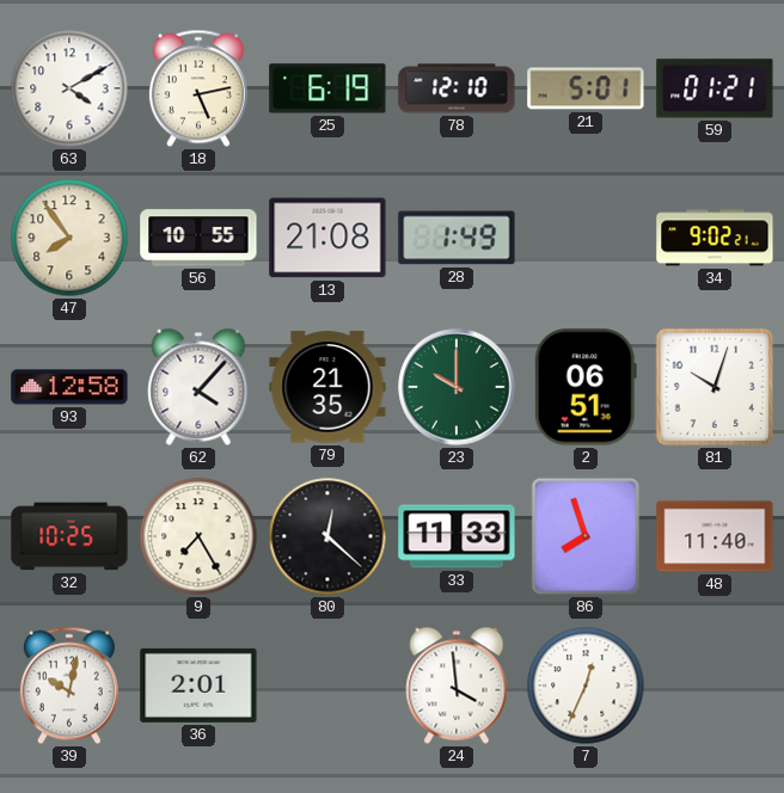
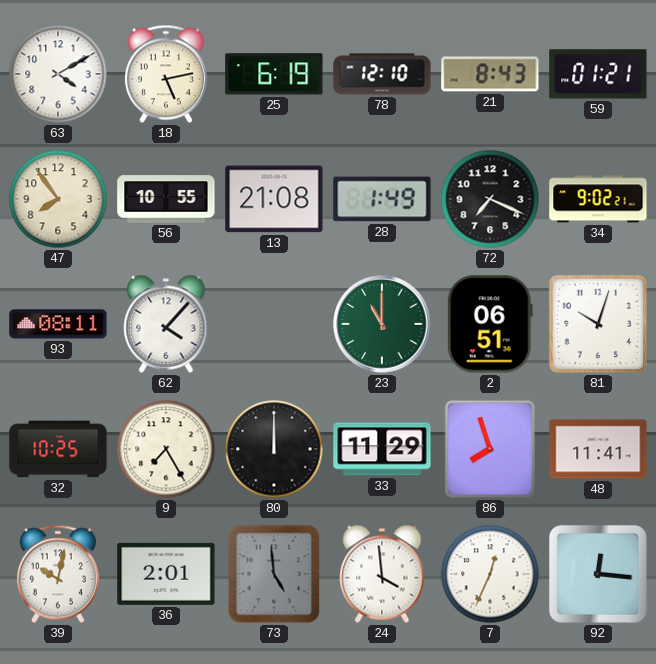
21: 5:01 -> 8:43 (490, 74)
72: none -> 7:19 (490, 199)
93: 12:58 -> 08:11 (58, 324)
79: 21:35 -> none (327, 387)
23: 10:00 -> 11:00 (382, 324)
80: 12:22 -> 12:00 (274, 449)
33: 11:33 -> 11:29 (382, 449)
48: 11:40 -> 11:41 (598, 449)
73: none -> 4:59 (274, 574)
92: none -> 12:16 (598, 574)
